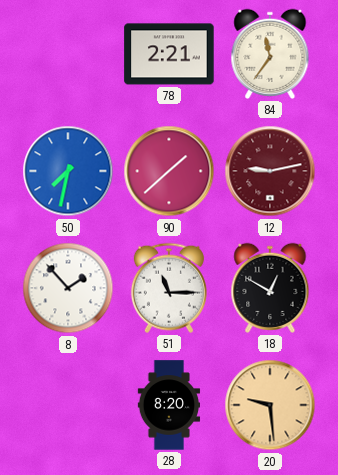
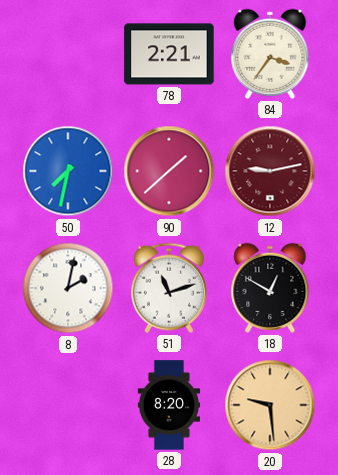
84: 11:36 -> 3:36 (270, 54)
8: 1:53 -> 2:02 (68, 288)
51: 11:15 -> 11:12 (169, 288)
